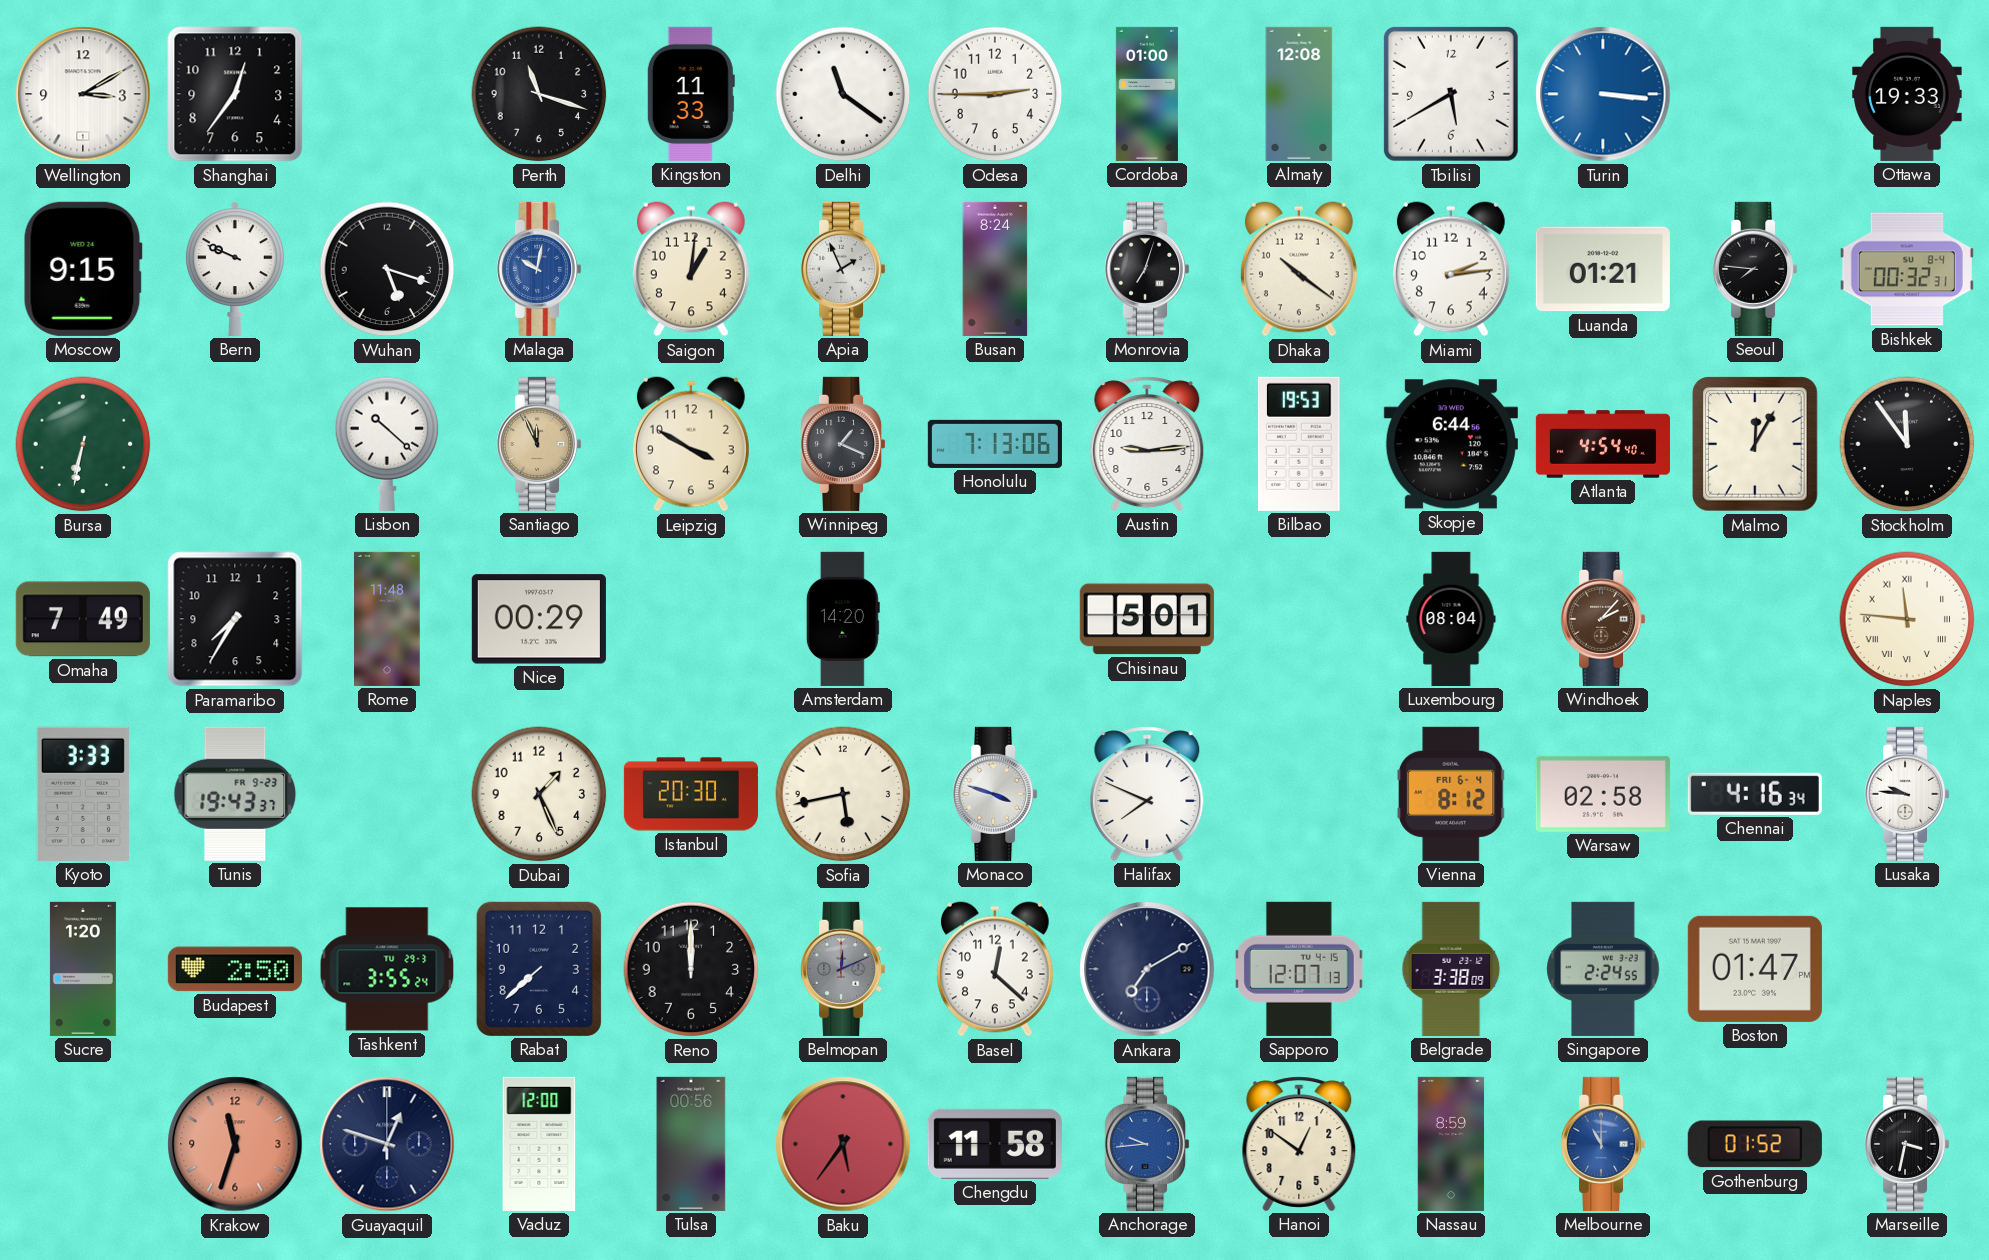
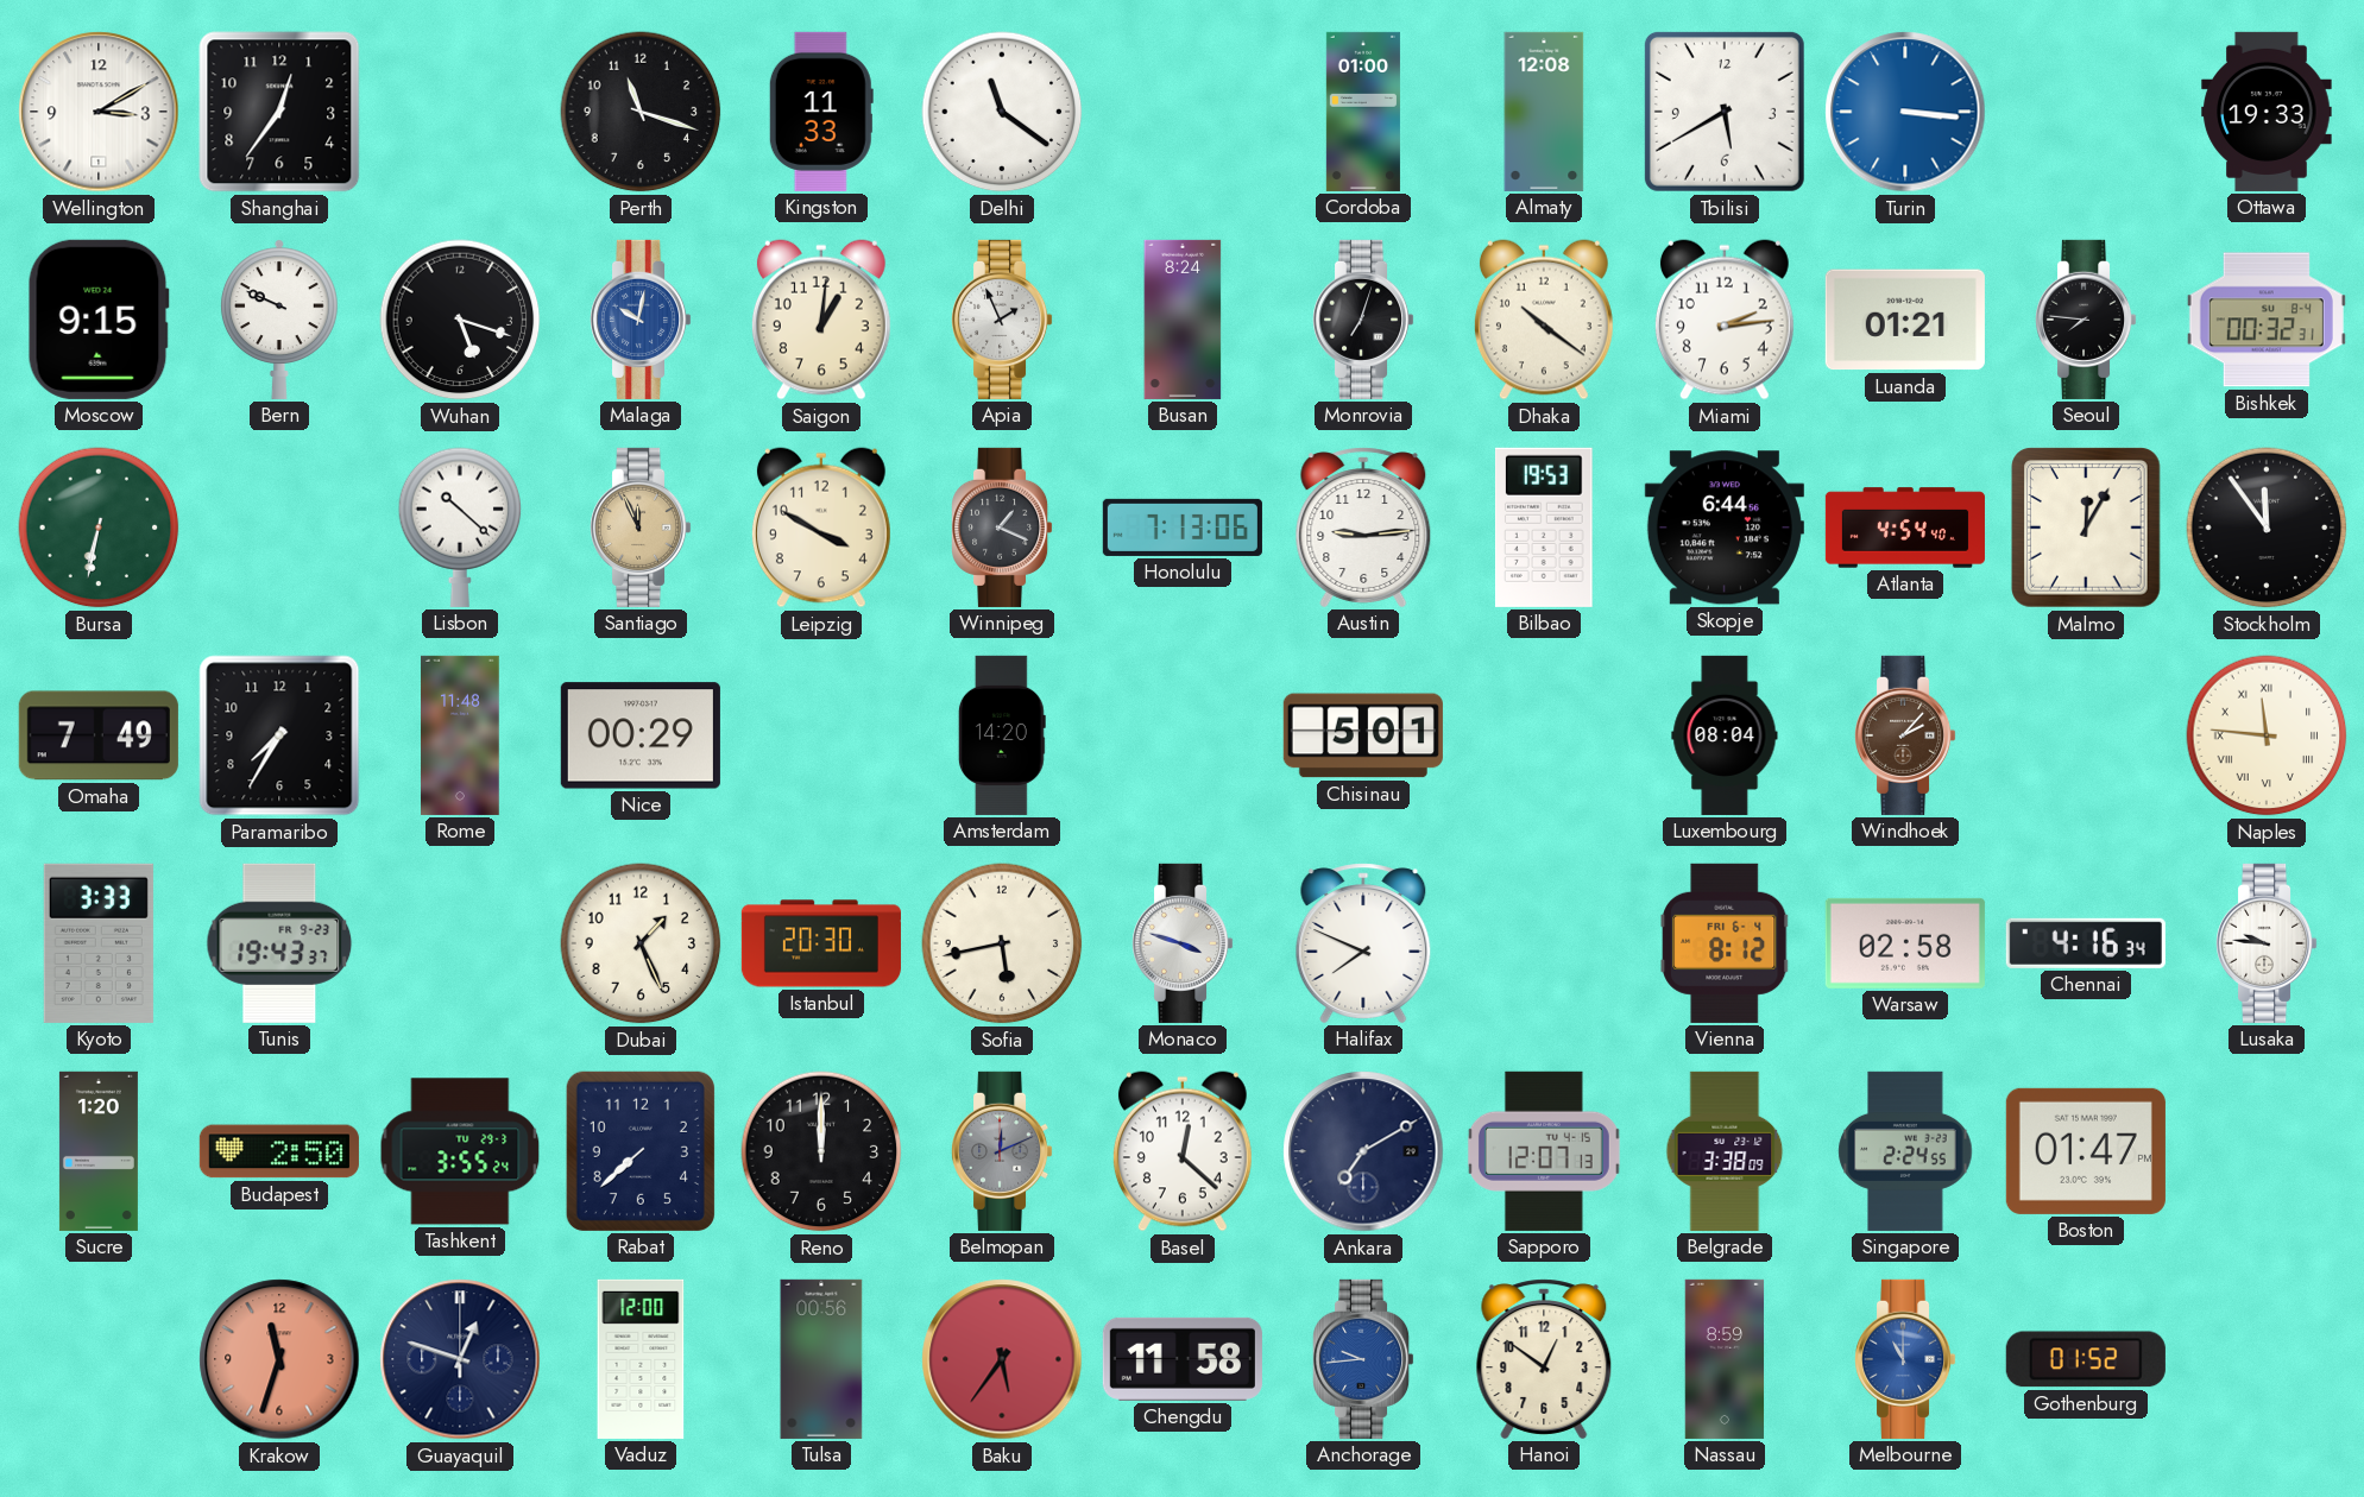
Odesa: 2:45 -> none (995, 94)
Marseille: 3:32 -> none (1908, 1144)
